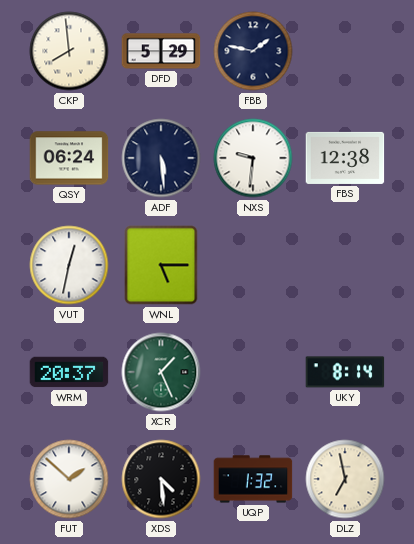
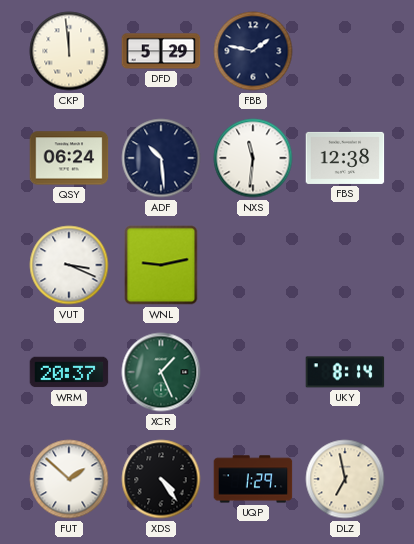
CKP: 7:59 -> 11:59 (69, 51)
ADF: 5:29 -> 10:29 (161, 158)
NXS: 9:31 -> 11:31 (253, 158)
VUT: 12:32 -> 3:19 (69, 265)
WNL: 5:15 -> 9:13 (161, 265)
XDS: 4:29 -> 4:24 (161, 479)
UQP: 1:32 -> 1:29 (253, 479)
